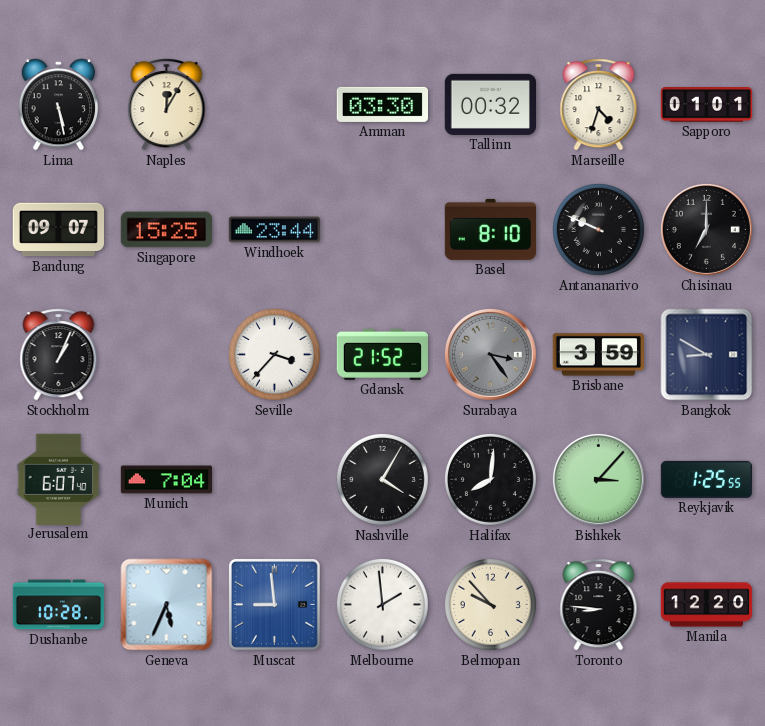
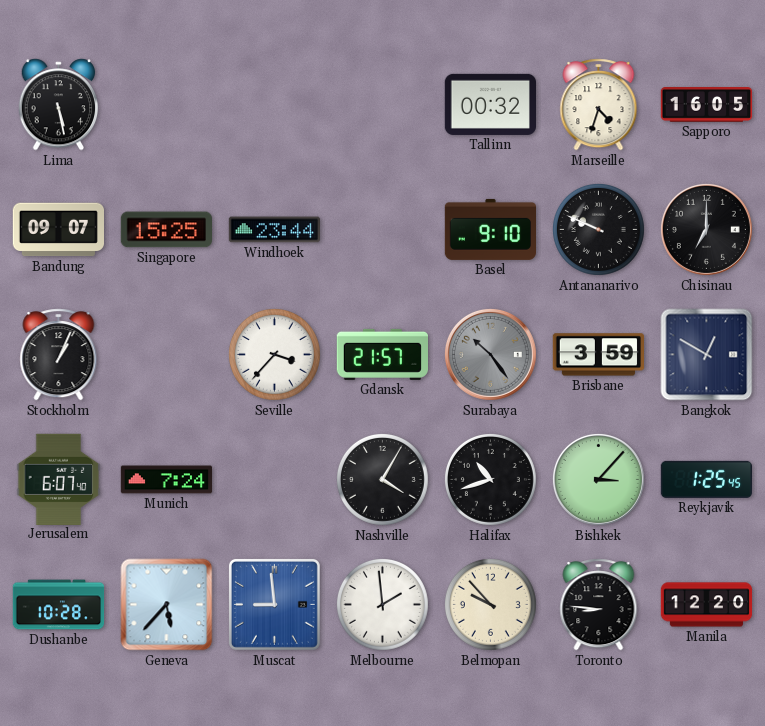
Naples: 12:05 -> none (167, 105)
Amman: 03:30 -> none (382, 104)
Sapporo: 01:01 -> 16:05 (707, 105)
Basel: 8:10 -> 9:10 (490, 229)
Gdansk: 21:52 -> 21:57 (382, 354)
Surabaya: 3:24 -> 10:24 (490, 354)
Bangkok: 8:50 -> 12:50 (707, 355)
Munich: 7:04 -> 7:24 (167, 480)
Halifax: 8:01 -> 10:42 (490, 479)
Reykjavik: 1:25:55 -> 1:25:45 (706, 479)
Geneva: 5:34 -> 5:37 (167, 605)
